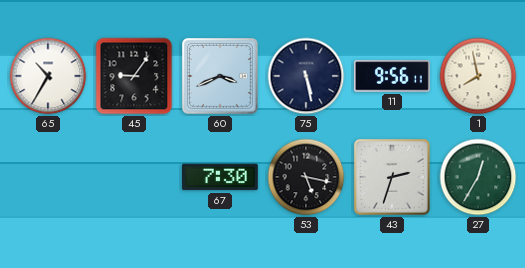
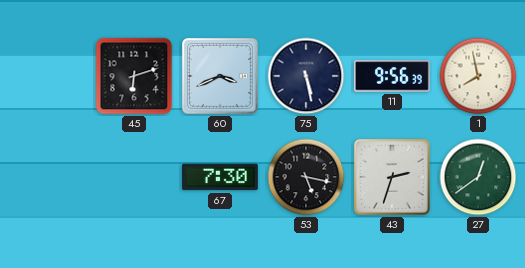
65: 10:35 -> none (48, 76)
45: 9:06 -> 6:12 (134, 76)
11: 9:56:11 -> 9:56:39 (392, 76)
27: 12:35 -> 12:39 (478, 177)
